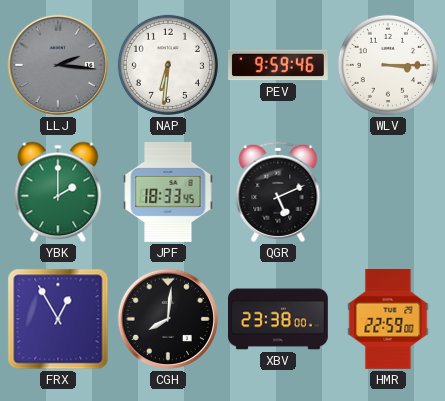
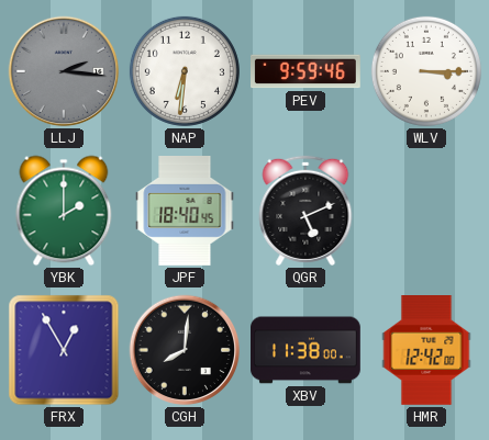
JPF: 18:33 -> 18:40 (185, 212)
XBV: 23:38 -> 11:38 (307, 350)
HMR: 22:59 -> 12:42 (426, 351)
